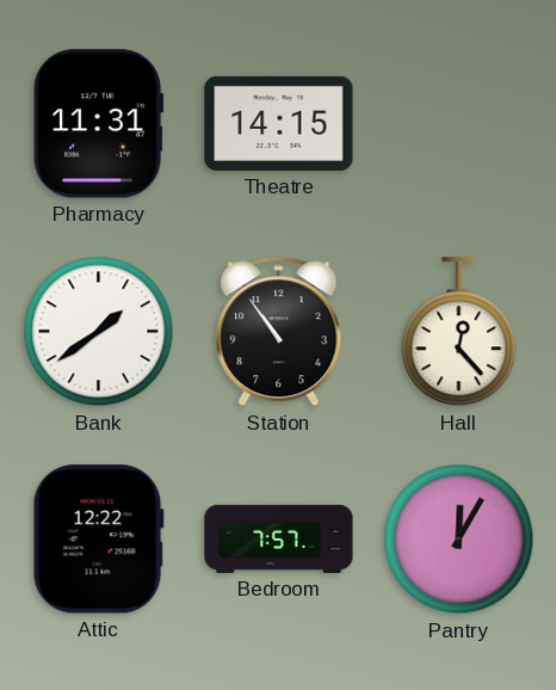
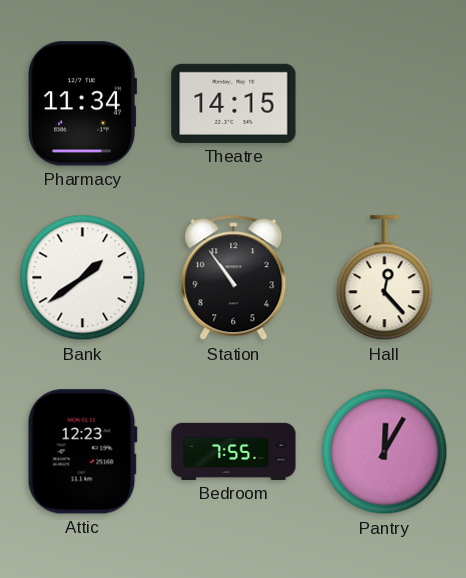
Pharmacy: 11:31 -> 11:34 (83, 104)
Attic: 12:22 -> 12:23 (82, 452)
Bedroom: 7:57 -> 7:55 (234, 451)
